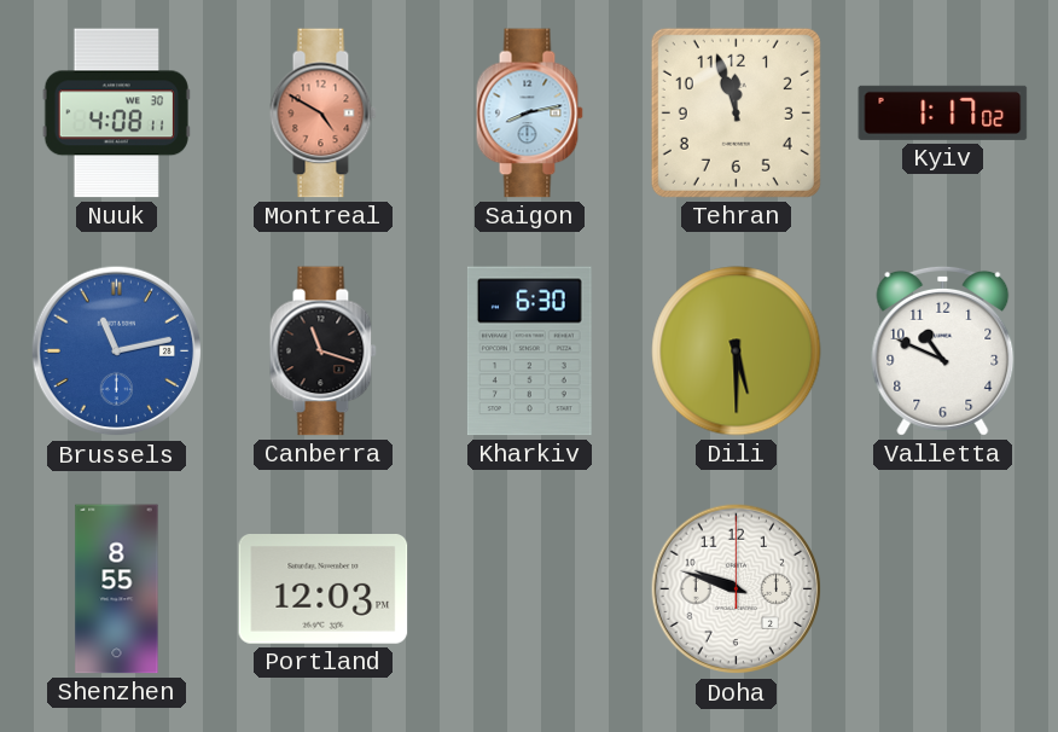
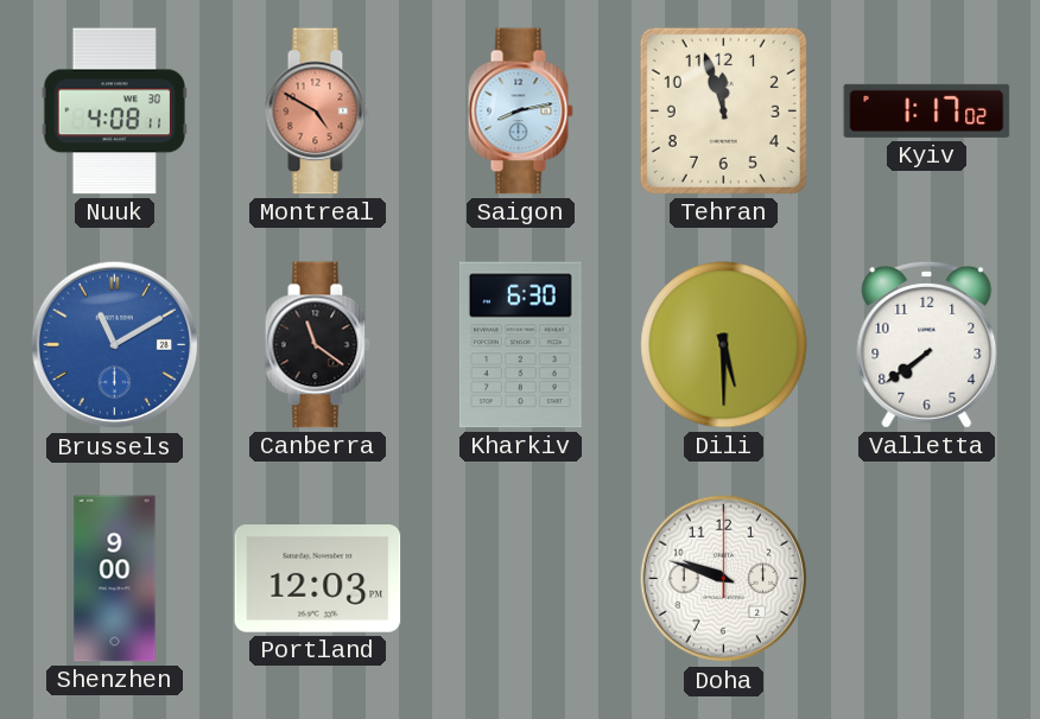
Brussels: 11:13 -> 11:10 (115, 345)
Canberra: 11:18 -> 11:21 (317, 345)
Valletta: 10:49 -> 7:39 (927, 344)
Shenzhen: 8:55 -> 9:00 (115, 579)
